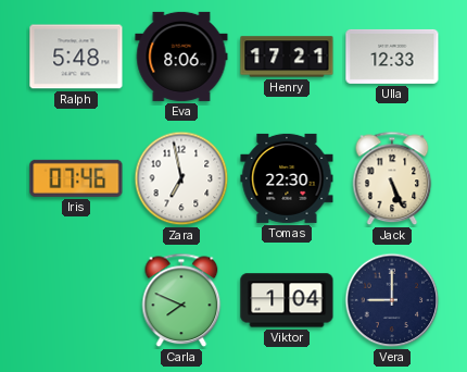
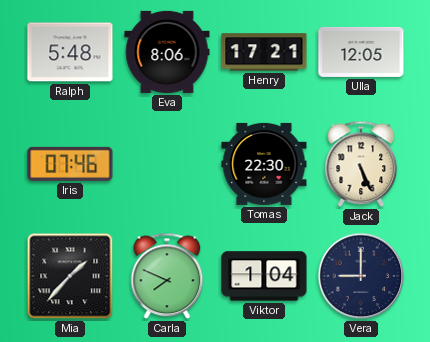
Ulla: 12:33 -> 12:05 (361, 52)
Zara: 6:58 -> none (181, 178)
Mia: none -> 1:37 (70, 276)
